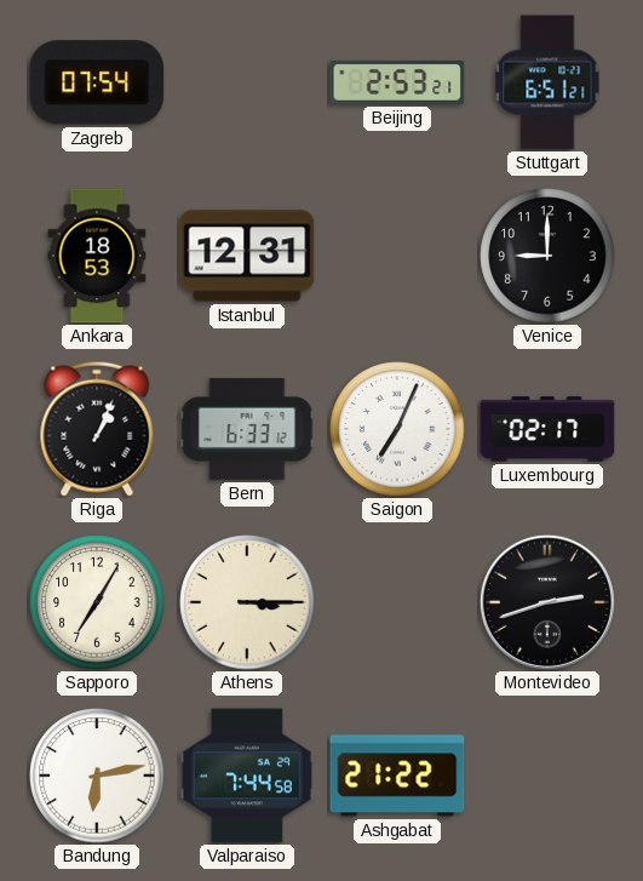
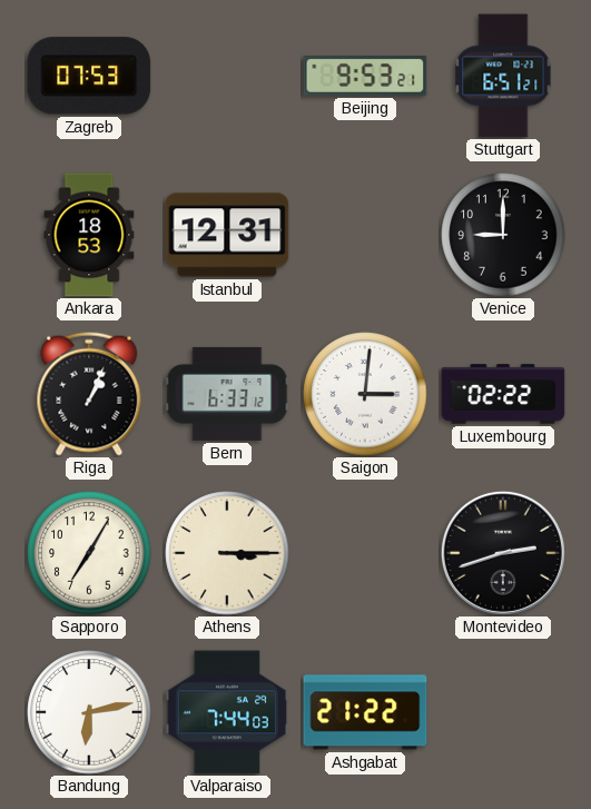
Zagreb: 07:54 -> 07:53 (89, 76)
Beijing: 2:53 -> 9:53 (365, 76)
Saigon: 7:04 -> 3:01 (365, 394)
Luxembourg: 02:17 -> 02:22 (503, 394)
Valparaiso: 7:44:58 -> 7:44:03 (227, 712)
